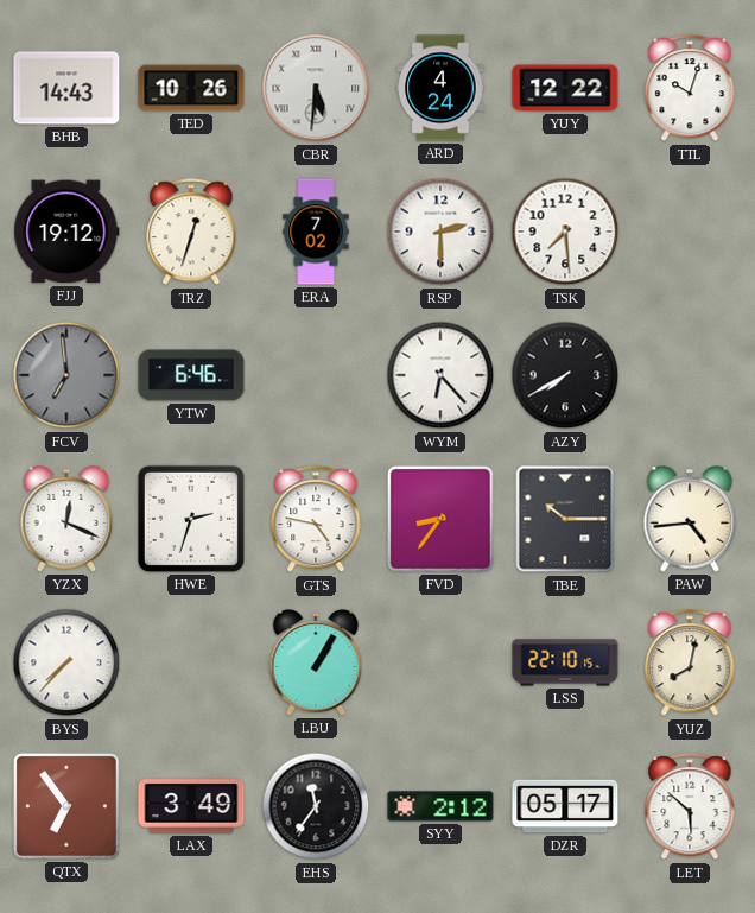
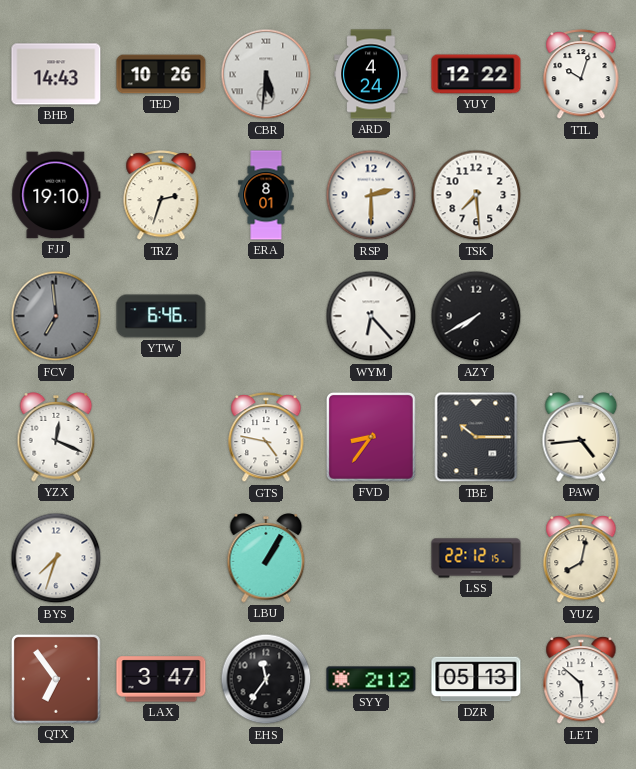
FJJ: 19:12 -> 19:10 (56, 195)
TRZ: 12:33 -> 2:33 (161, 196)
ERA: 7:02 -> 8:01 (266, 195)
HWE: 2:33 -> none (191, 519)
BYS: 7:37 -> 7:33 (56, 558)
LSS: 22:10 -> 22:12 (476, 558)
LAX: 3:49 -> 3:47 (161, 679)
DZR: 05:17 -> 05:13 (476, 679)
